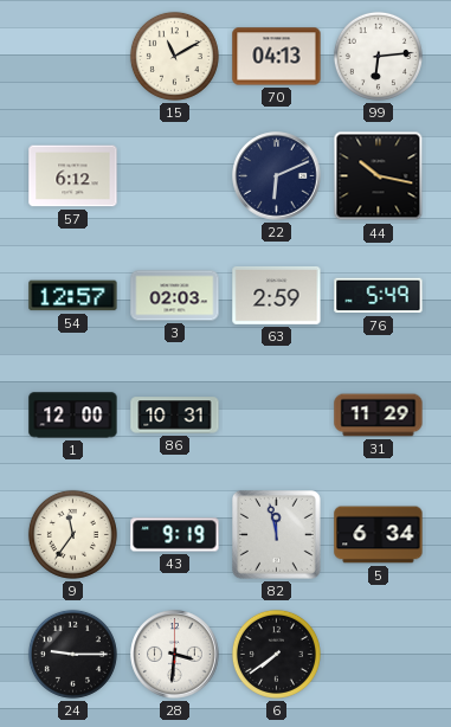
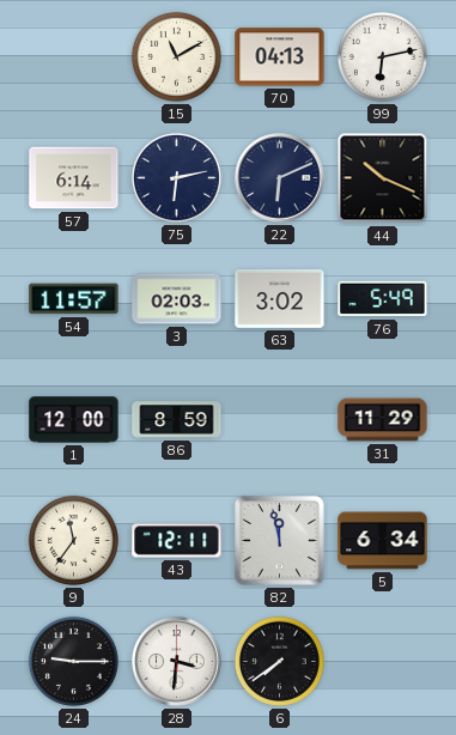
99: 6:14 -> 6:13 (382, 56)
57: 6:12 -> 6:14 (74, 178)
75: none -> 6:13 (176, 177)
44: 10:17 -> 10:19 (383, 178)
54: 12:57 -> 11:57 (74, 299)
63: 2:59 -> 3:02 (280, 298)
86: 10:31 -> 8:59 (177, 420)
43: 9:19 -> 12:11 (177, 541)
